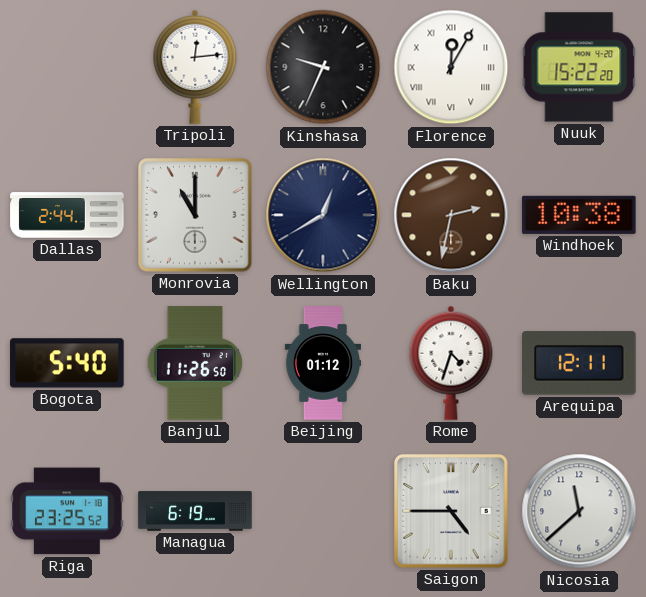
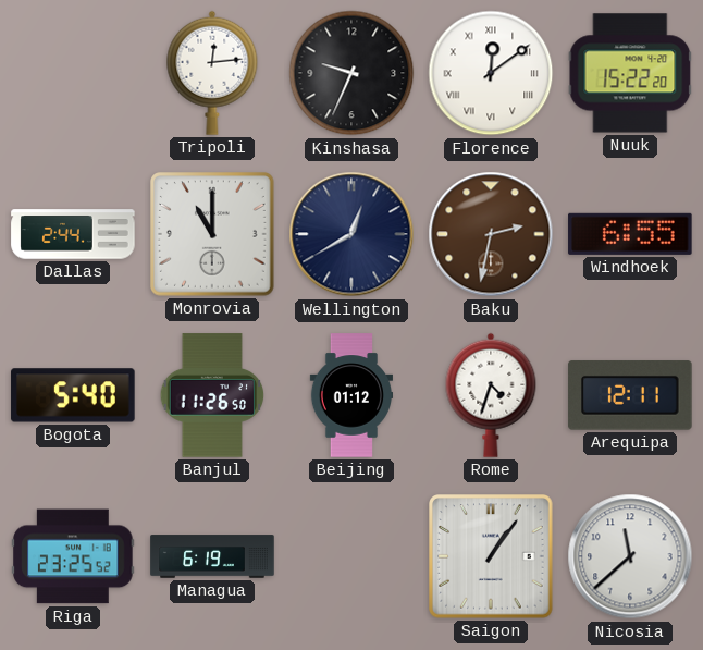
Florence: 12:05 -> 12:09 (491, 73)
Windhoek: 10:38 -> 6:55 (630, 234)
Saigon: 4:45 -> 1:06 (491, 556)
